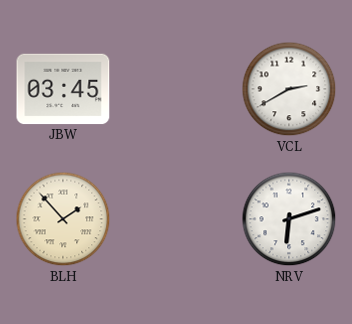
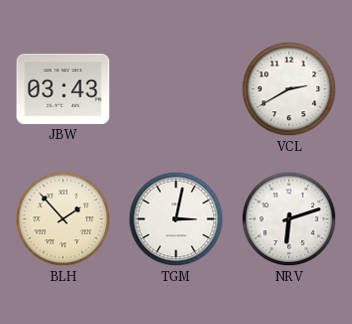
JBW: 03:45 -> 03:43 (63, 89)
TGM: none -> 3:02 (176, 219)
